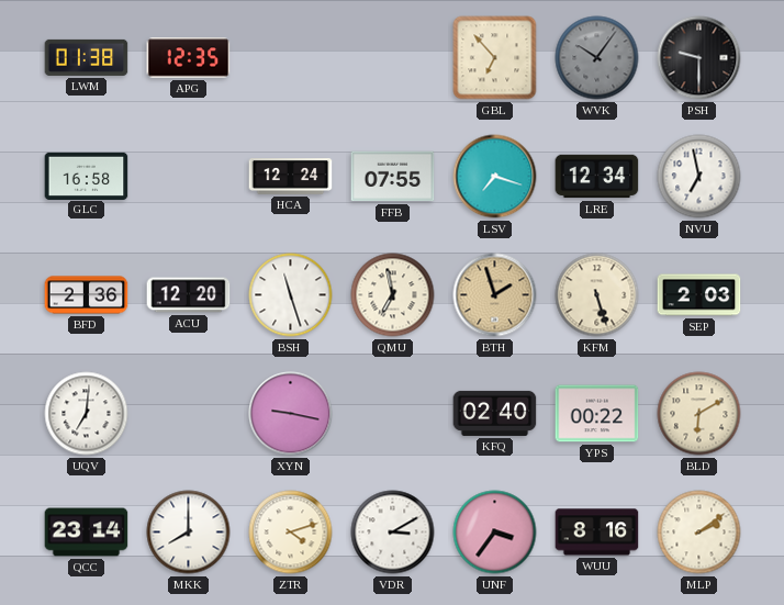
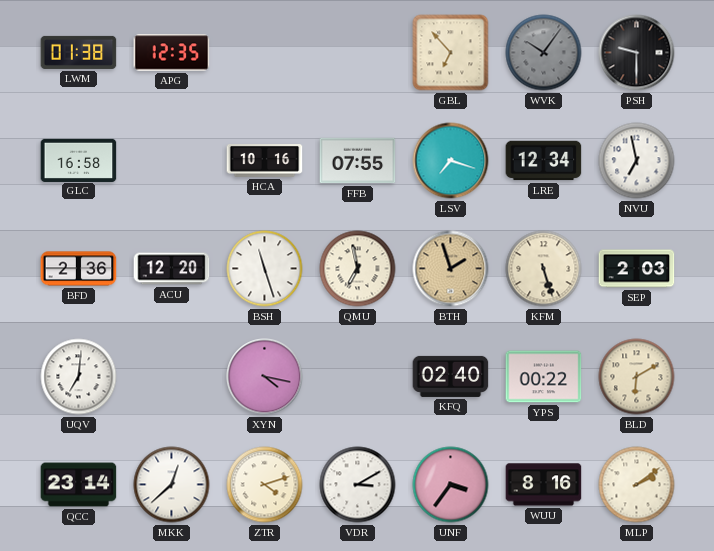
HCA: 12:24 -> 10:16 (265, 161)
XYN: 9:17 -> 4:17 (265, 377)
MKK: 8:00 -> 12:38 (172, 485)
